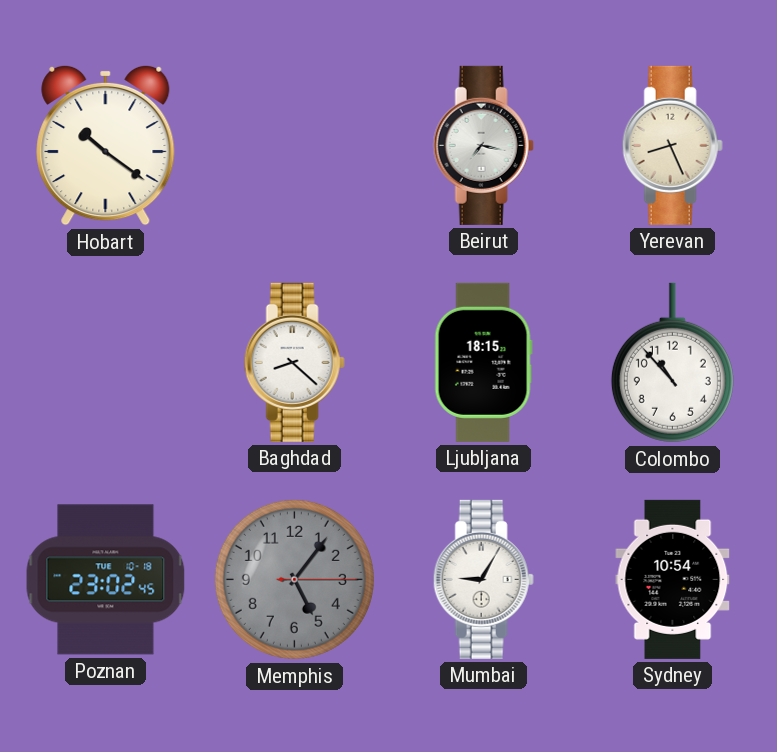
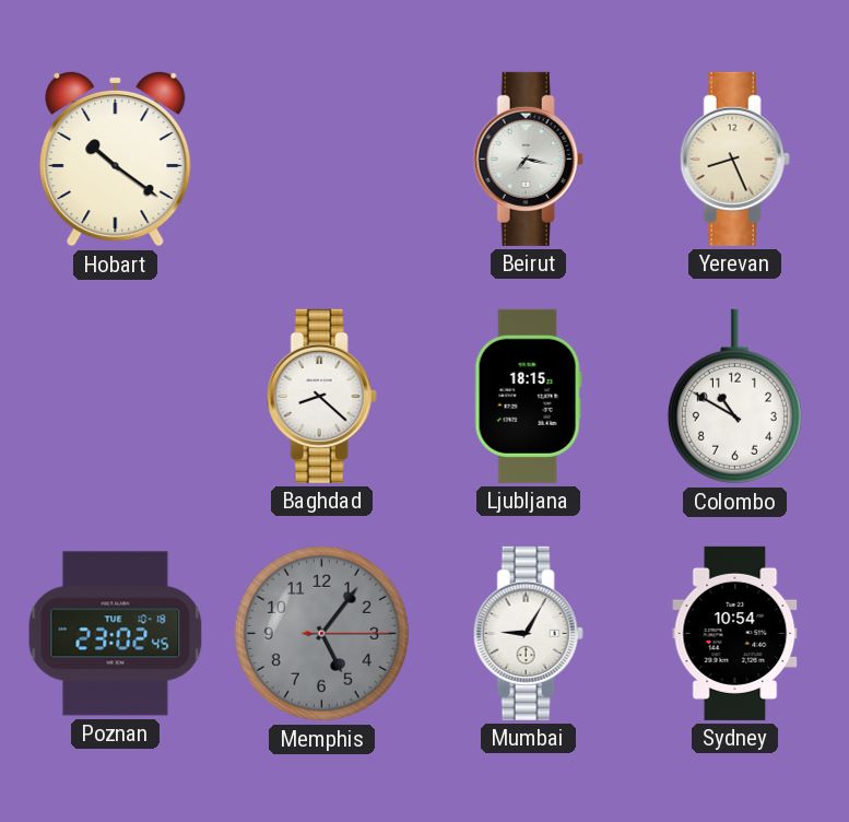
Colombo: 10:53 -> 10:50 (734, 397)
